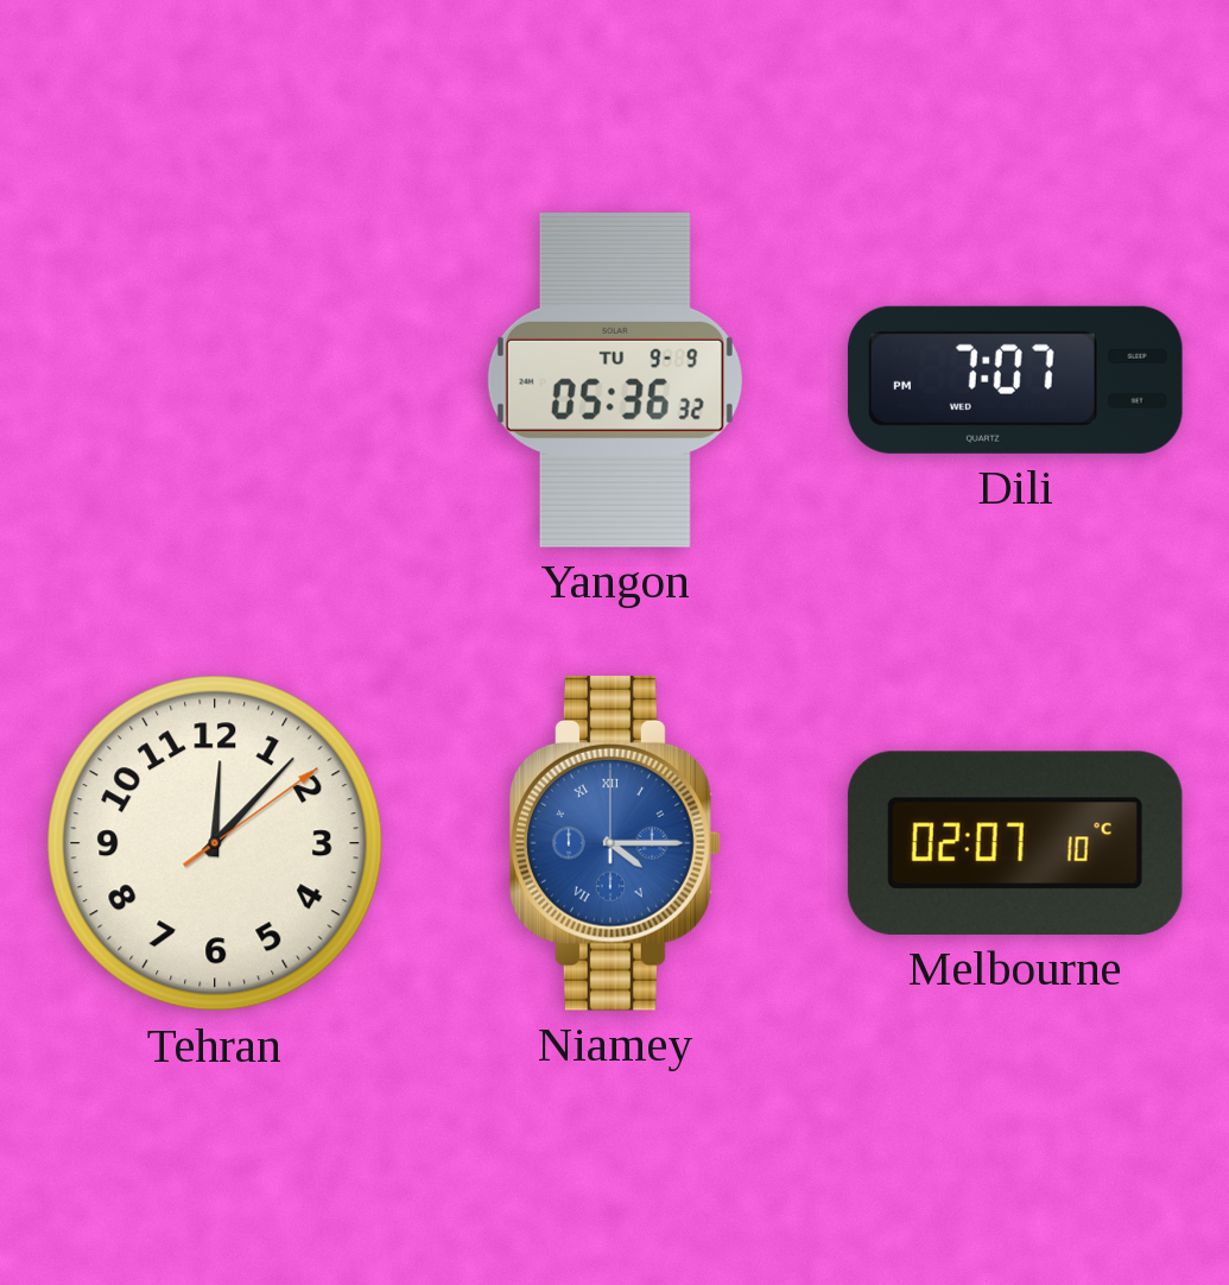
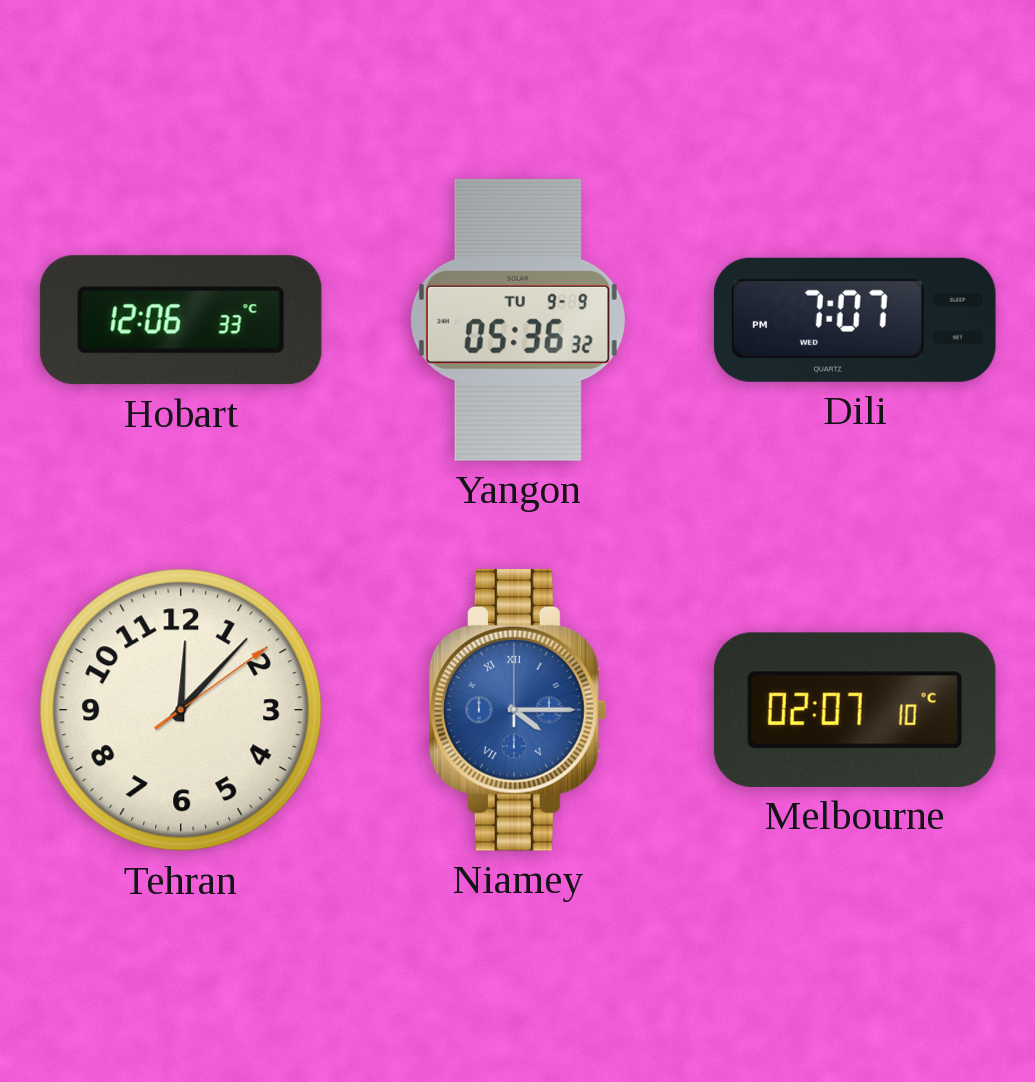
Hobart: none -> 12:06 (181, 320)
